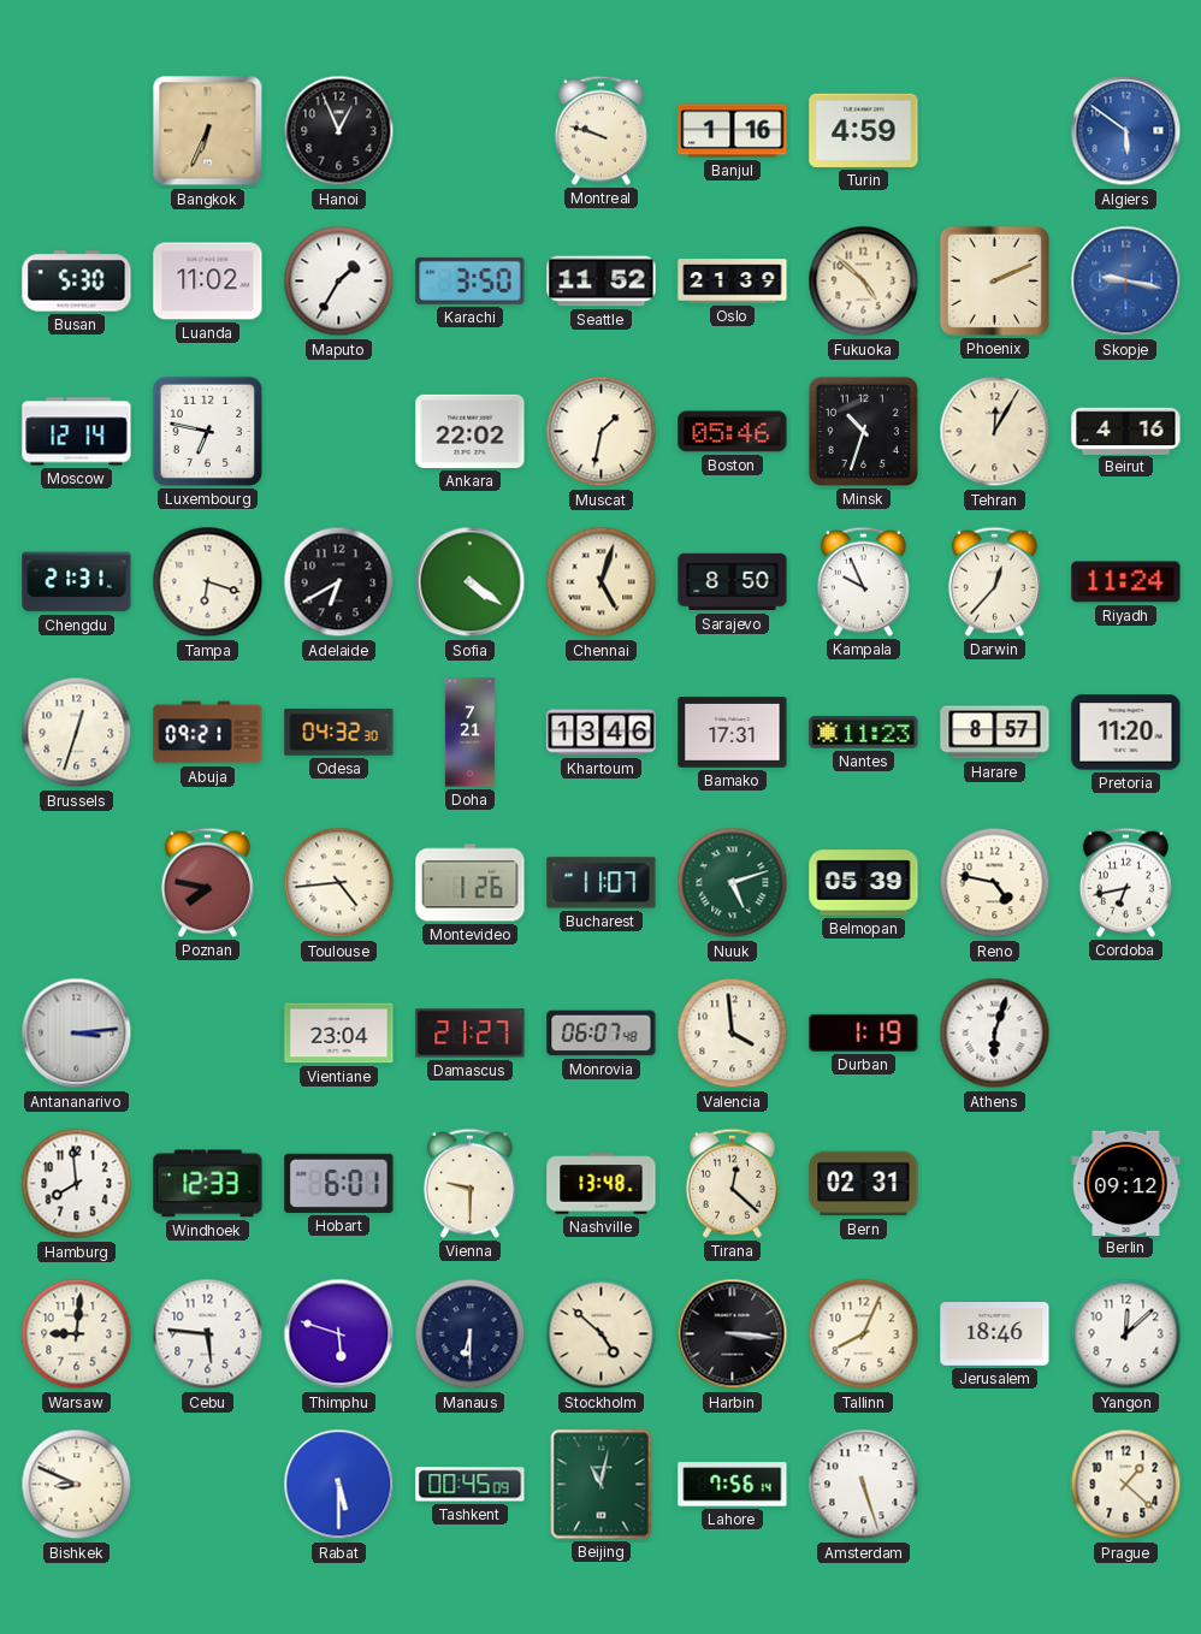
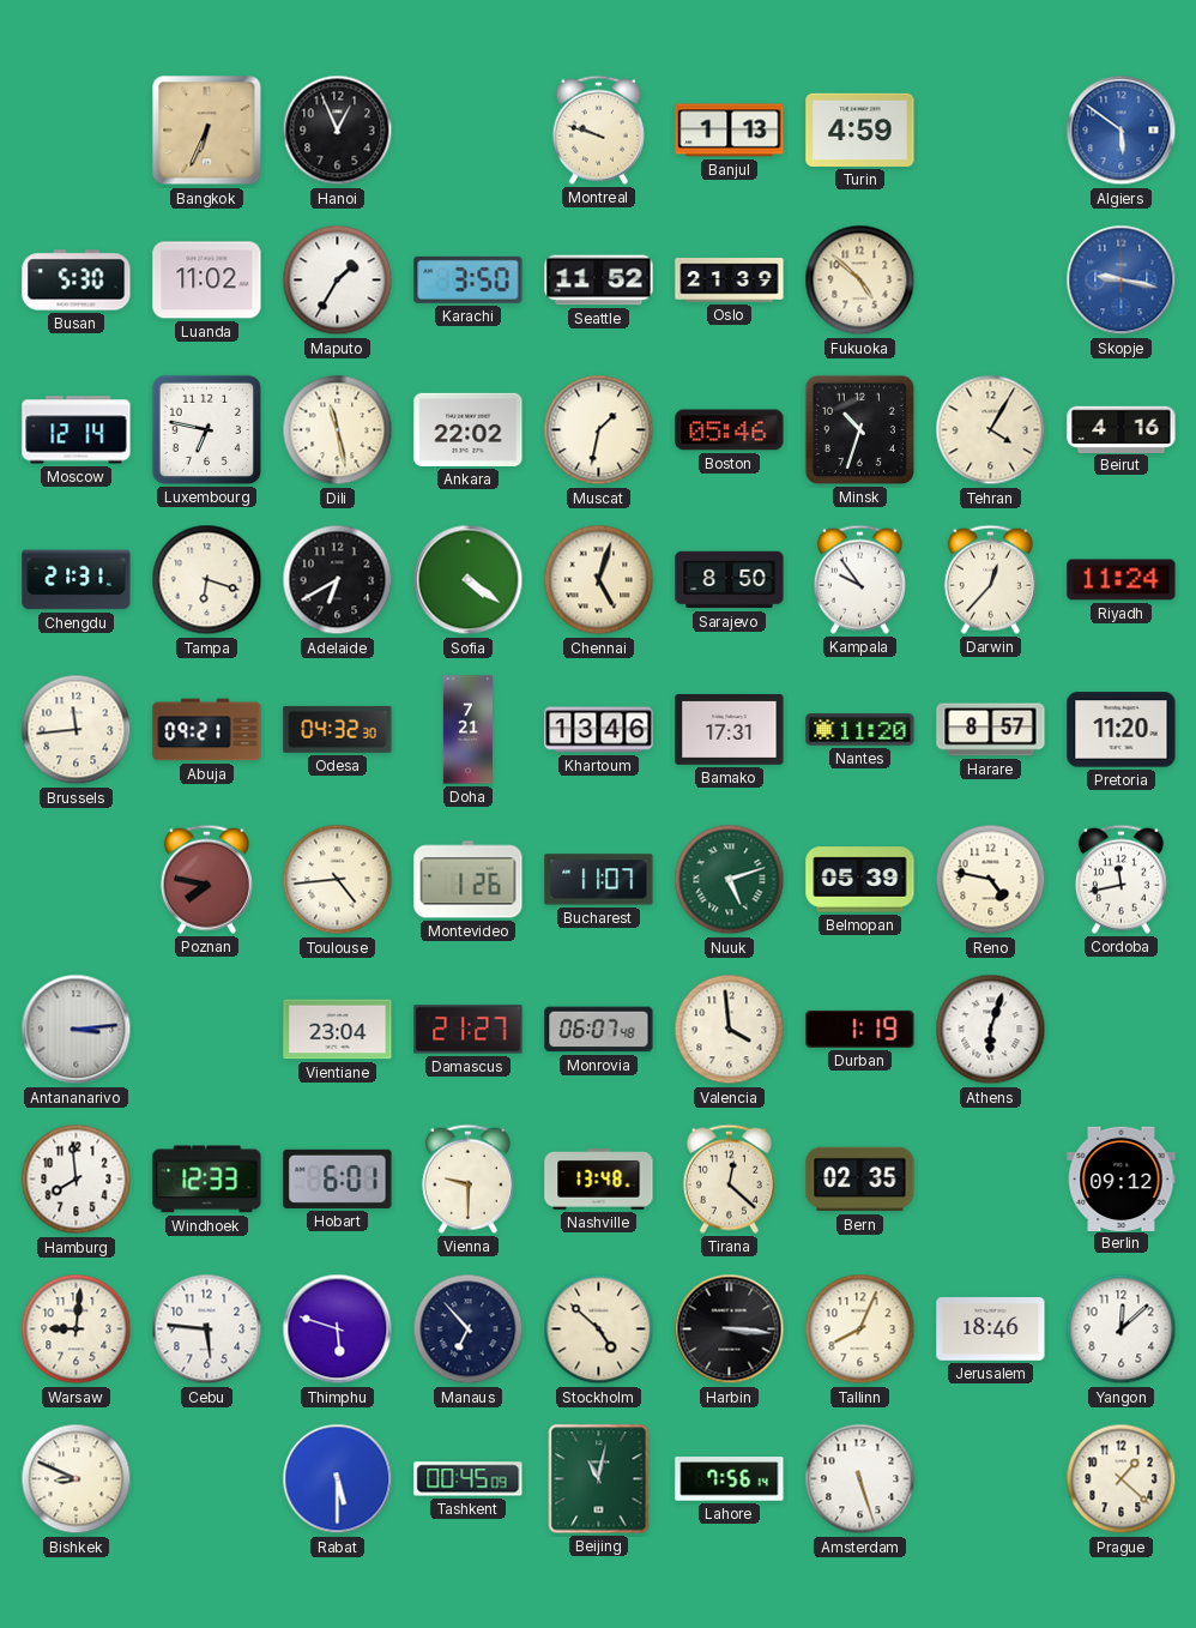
Banjul: 1:16 -> 1:13 (730, 131)
Phoenix: 2:11 -> none (994, 280)
Dili: none -> 11:28 (338, 430)
Tehran: 12:05 -> 4:05 (991, 430)
Kampala: 9:56 -> 9:54 (859, 579)
Brussels: 12:33 -> 11:44 (77, 730)
Nantes: 11:23 -> 11:20 (860, 730)
Cordoba: 6:43 -> 11:43 (1121, 879)
Bern: 02:31 -> 02:35 (860, 1180)
Manaus: 6:30 -> 6:53 (469, 1329)
